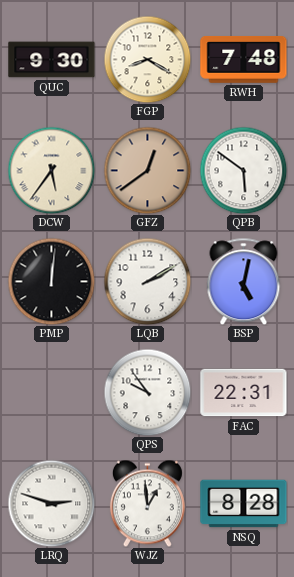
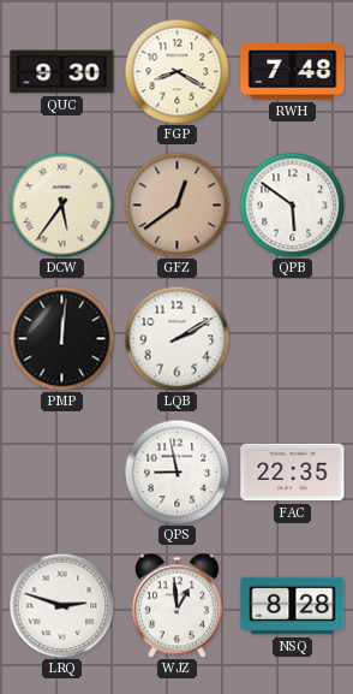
BSP: 5:02 -> none (244, 281)
QPS: 9:54 -> 8:58 (176, 471)
FAC: 22:31 -> 22:35 (293, 473)
